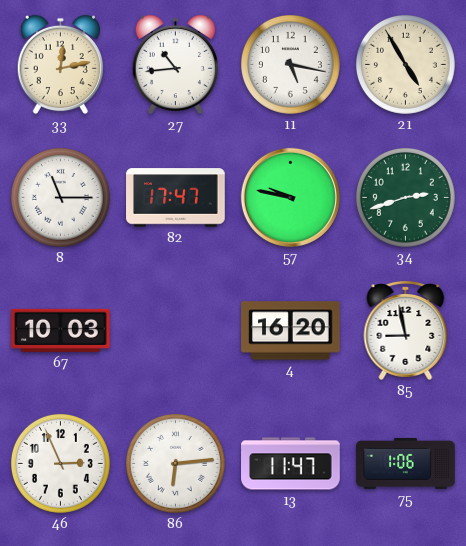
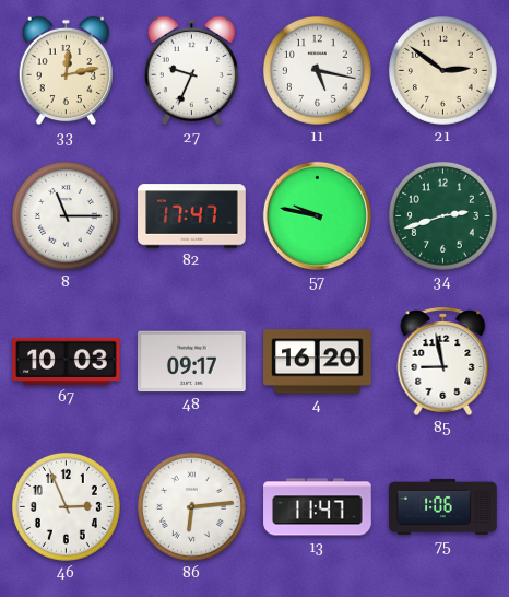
27: 10:44 -> 9:34 (191, 71)
21: 4:55 -> 2:51 (442, 70)
48: none -> 09:17 (192, 362)
